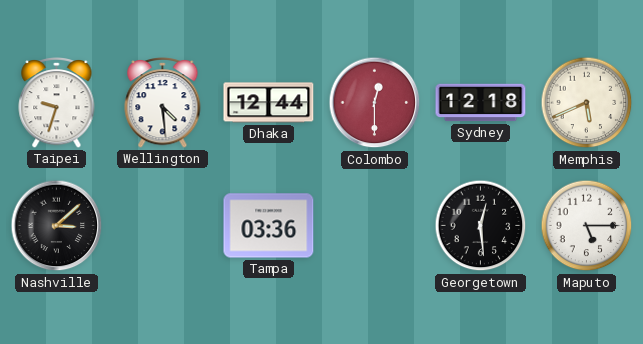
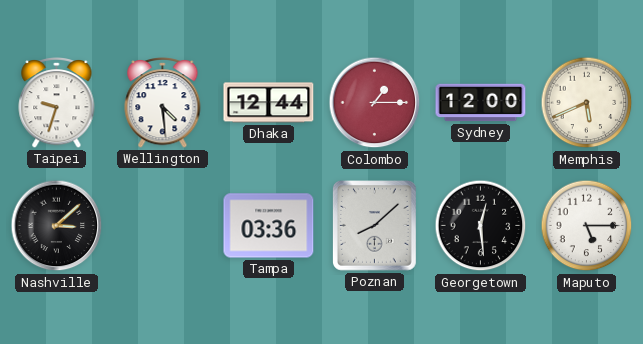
Colombo: 12:30 -> 1:15 (375, 103)
Sydney: 12:18 -> 12:00 (481, 103)
Poznan: none -> 8:08 (375, 226)
